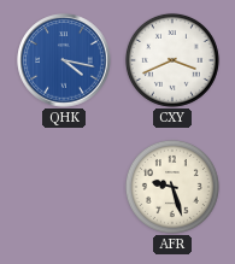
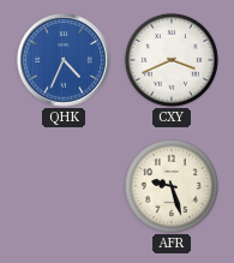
QHK: 4:17 -> 4:34 (64, 60)
